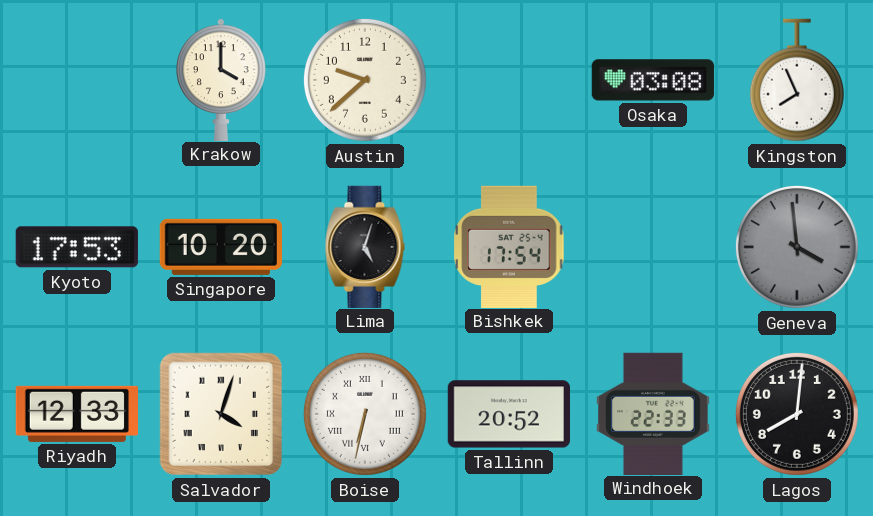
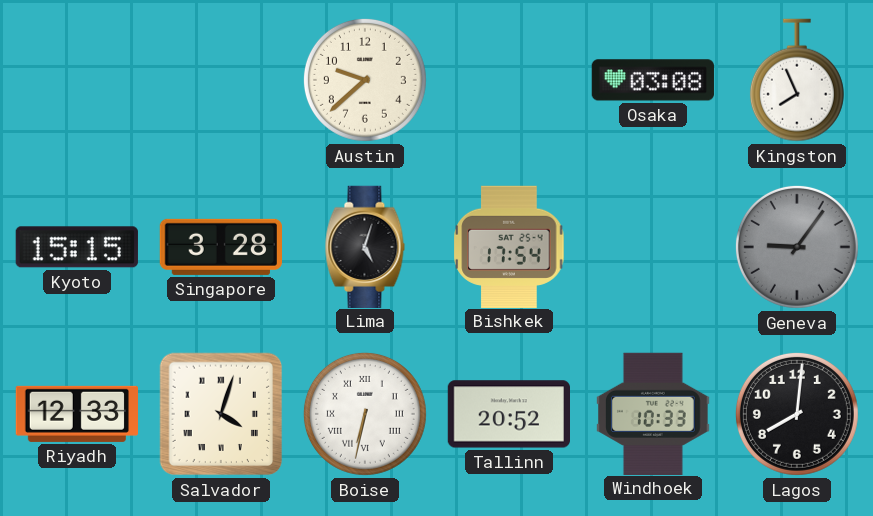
Krakow: 4:00 -> none (222, 79)
Kyoto: 17:53 -> 15:15 (77, 247)
Singapore: 10:20 -> 3:28 (220, 247)
Geneva: 3:59 -> 9:06 (797, 247)
Windhoek: 22:33 -> 10:33 (654, 413)
